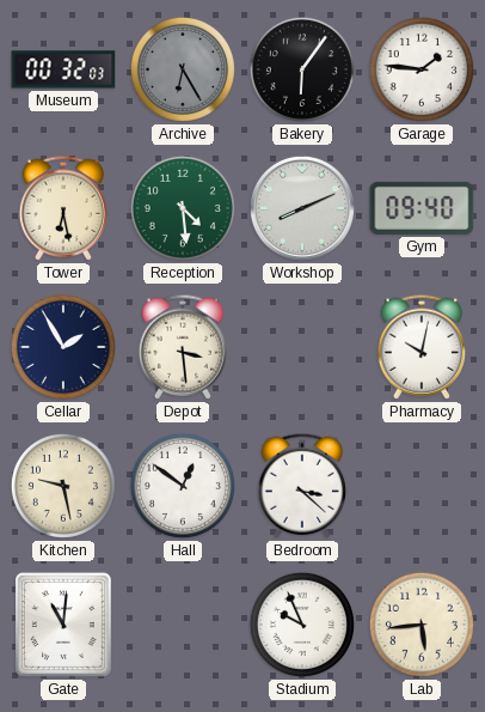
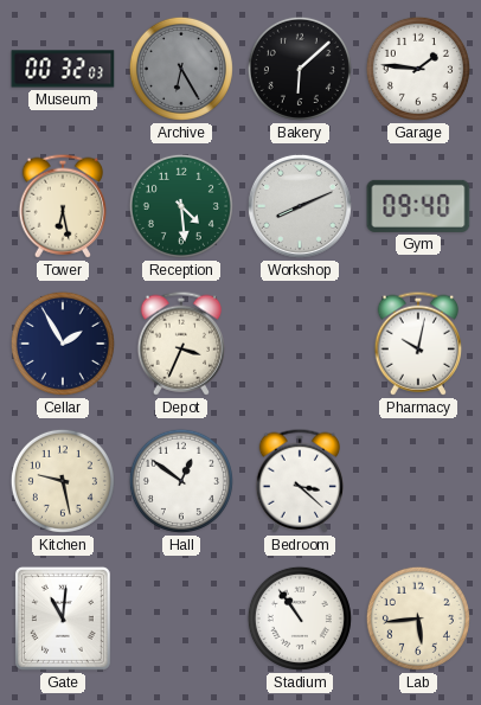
Bakery: 6:06 -> 6:08 (300, 69)
Depot: 3:29 -> 3:34 (181, 344)
Stadium: 9:56 -> 10:54 (300, 619)
